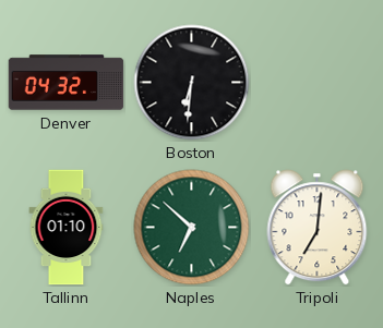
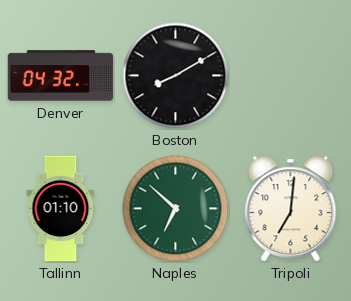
Boston: 6:31 -> 8:10 (176, 76)
